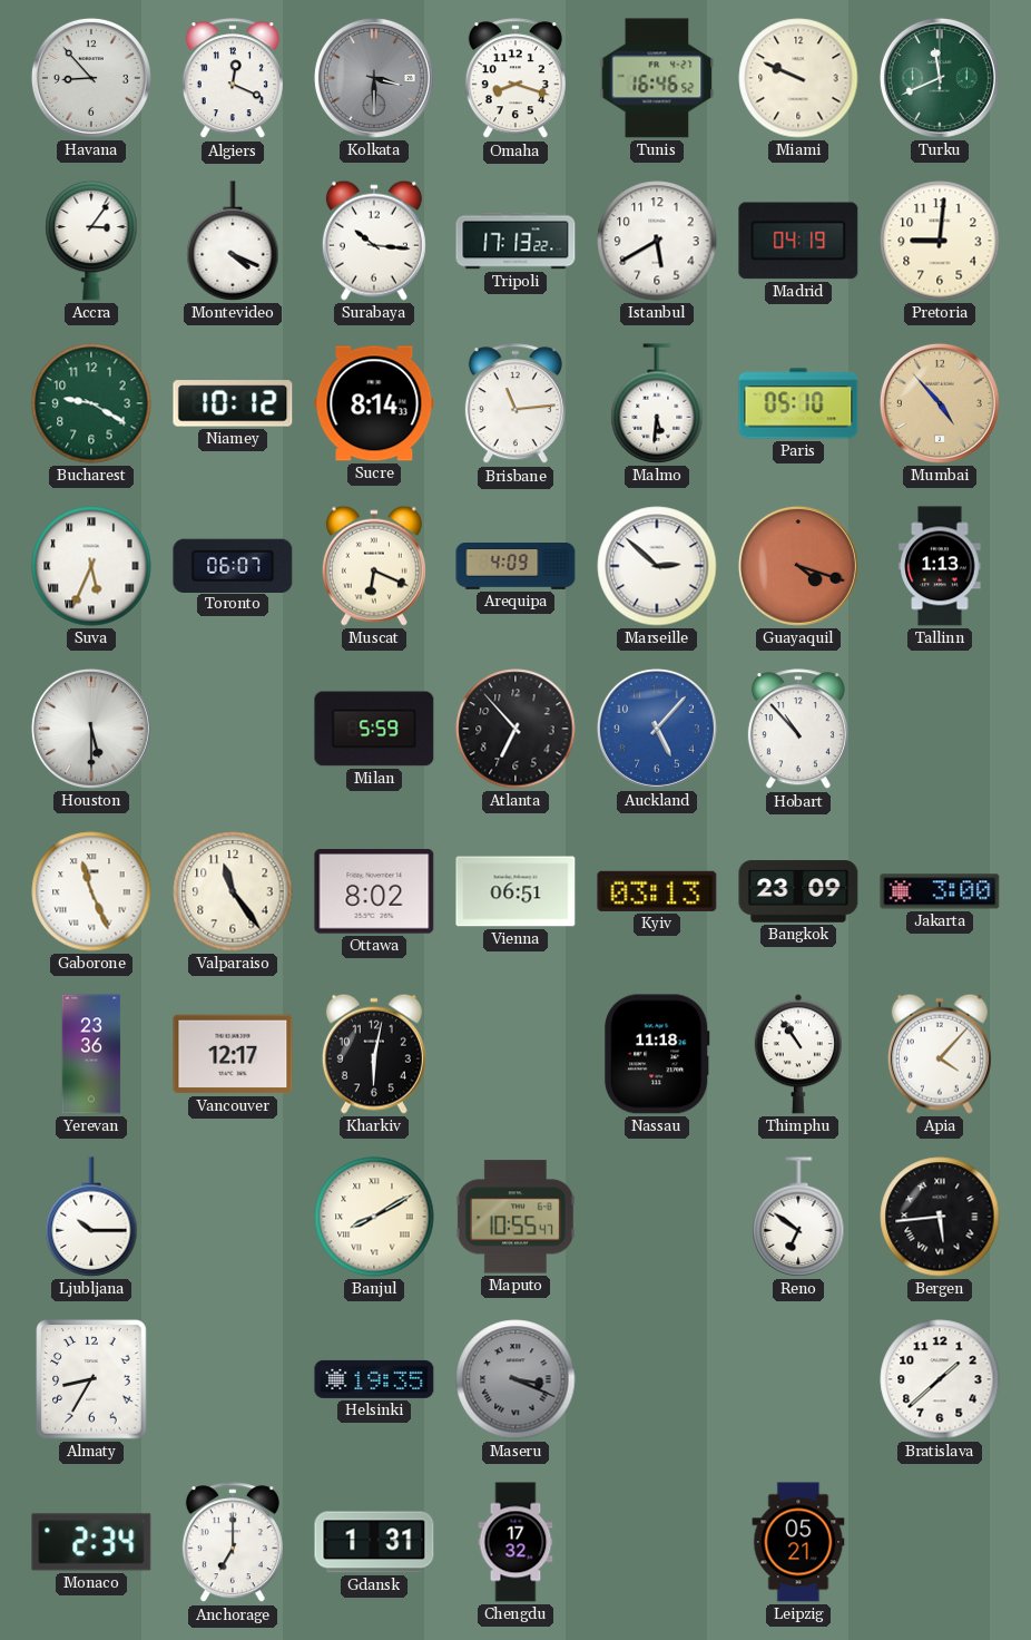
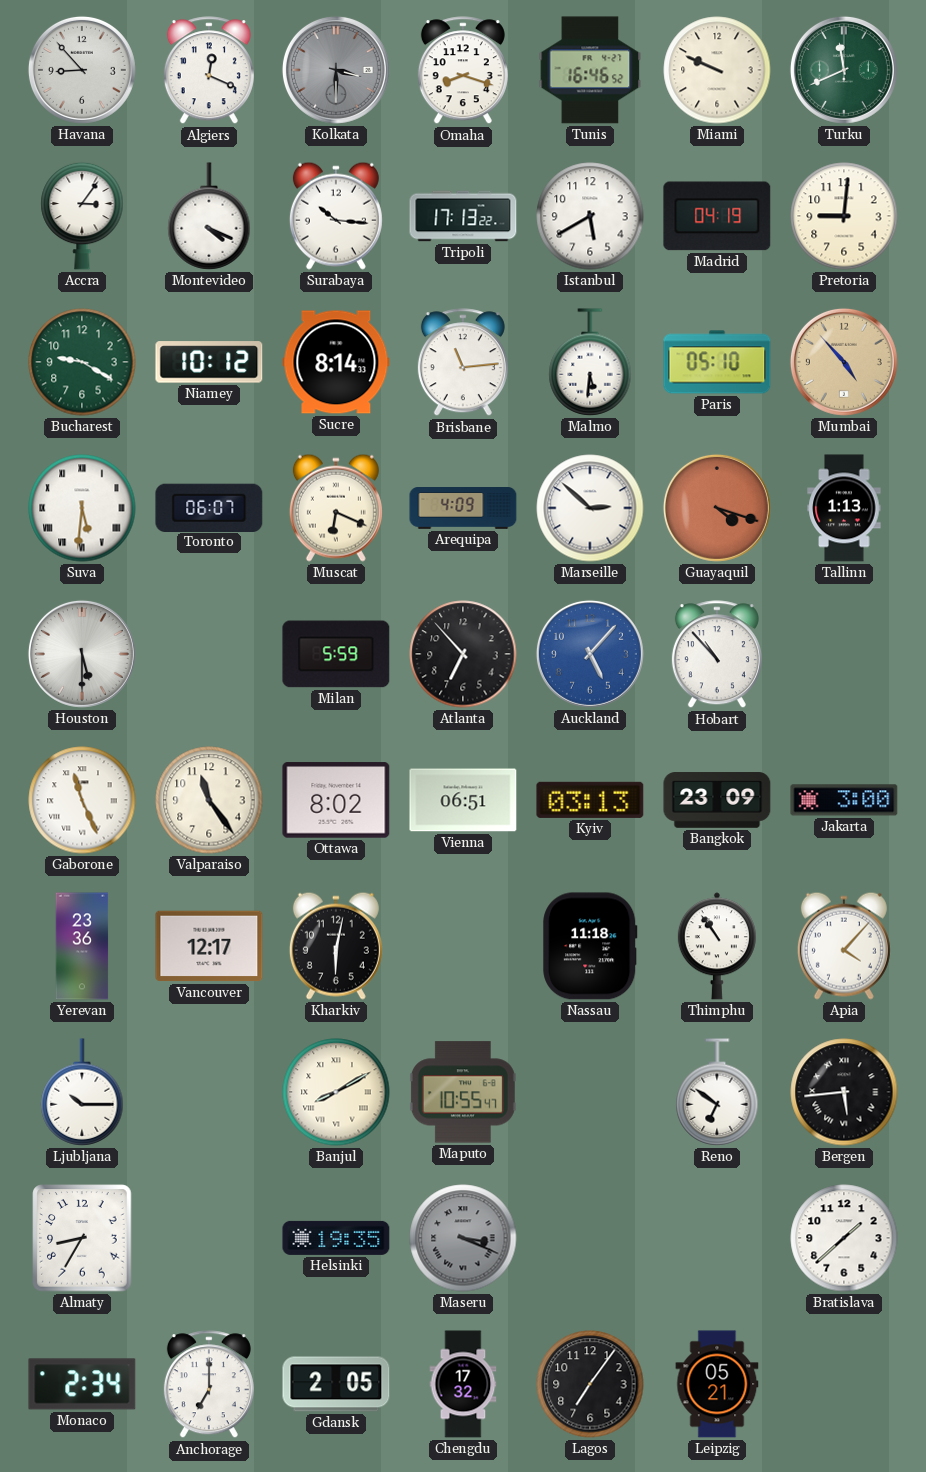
Suva: 5:34 -> 5:31 (82, 508)
Gdansk: 1:31 -> 2:05 (336, 1384)
Lagos: none -> 7:06 (590, 1384)
